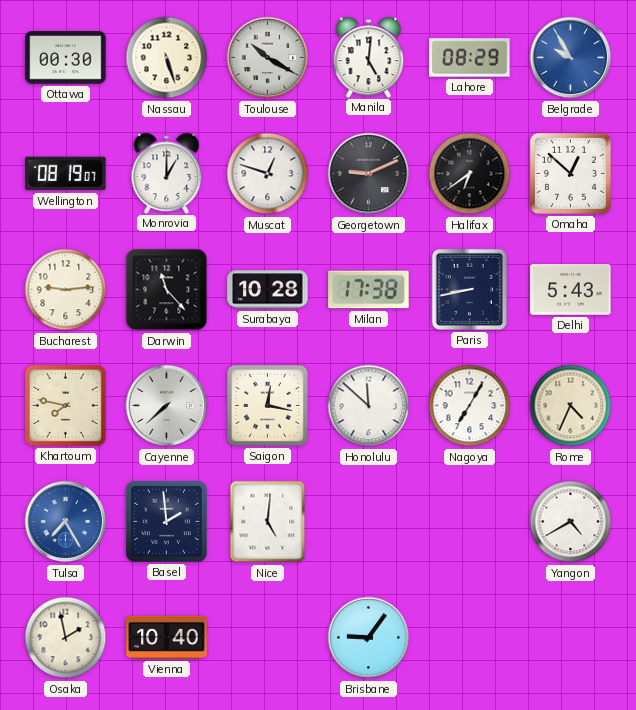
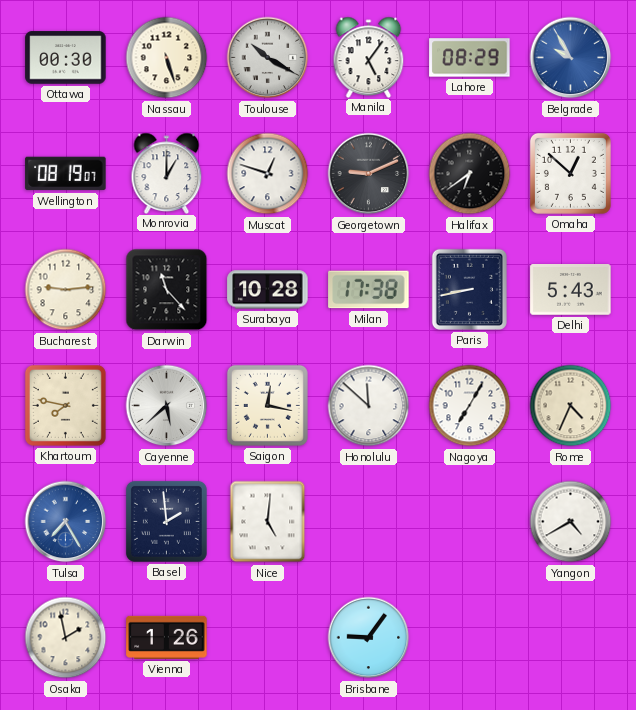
Manila: 5:01 -> 5:06 (369, 57)
Cayenne: 7:38 -> 5:38 (167, 406)
Vienna: 10:40 -> 1:26 (167, 637)
